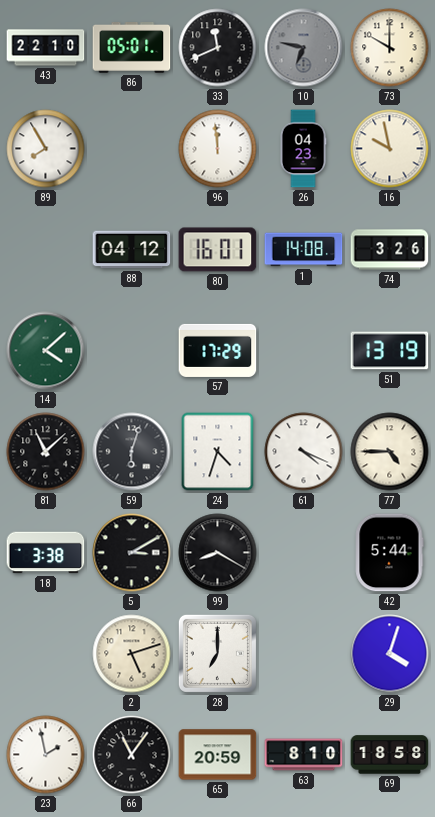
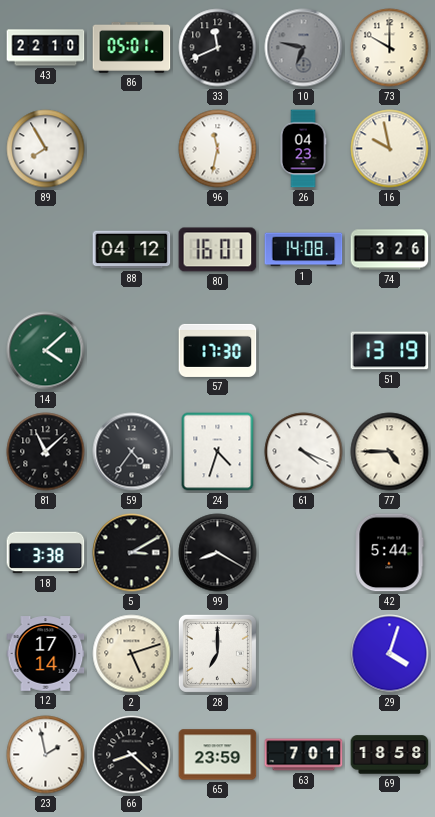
96: 11:59 -> 11:32 (218, 149)
57: 17:29 -> 17:30 (218, 350)
59: 6:03 -> 4:36 (132, 452)
12: none -> 17:14 (46, 654)
66: 11:06 -> 8:22 (132, 755)
65: 20:59 -> 23:59 (218, 755)
63: 8:10 -> 7:01 (304, 755)
